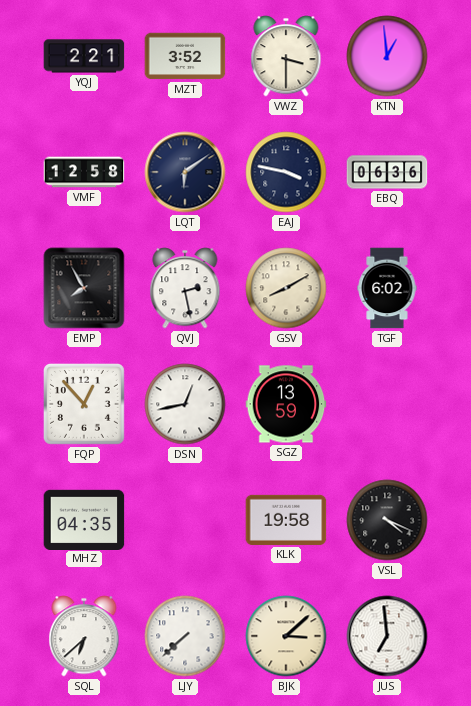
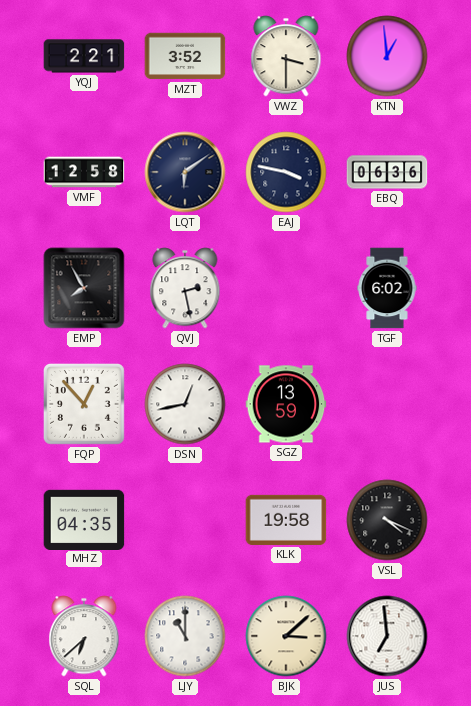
GSV: 8:10 -> none (286, 288)
LJY: 7:38 -> 11:00 (185, 636)
